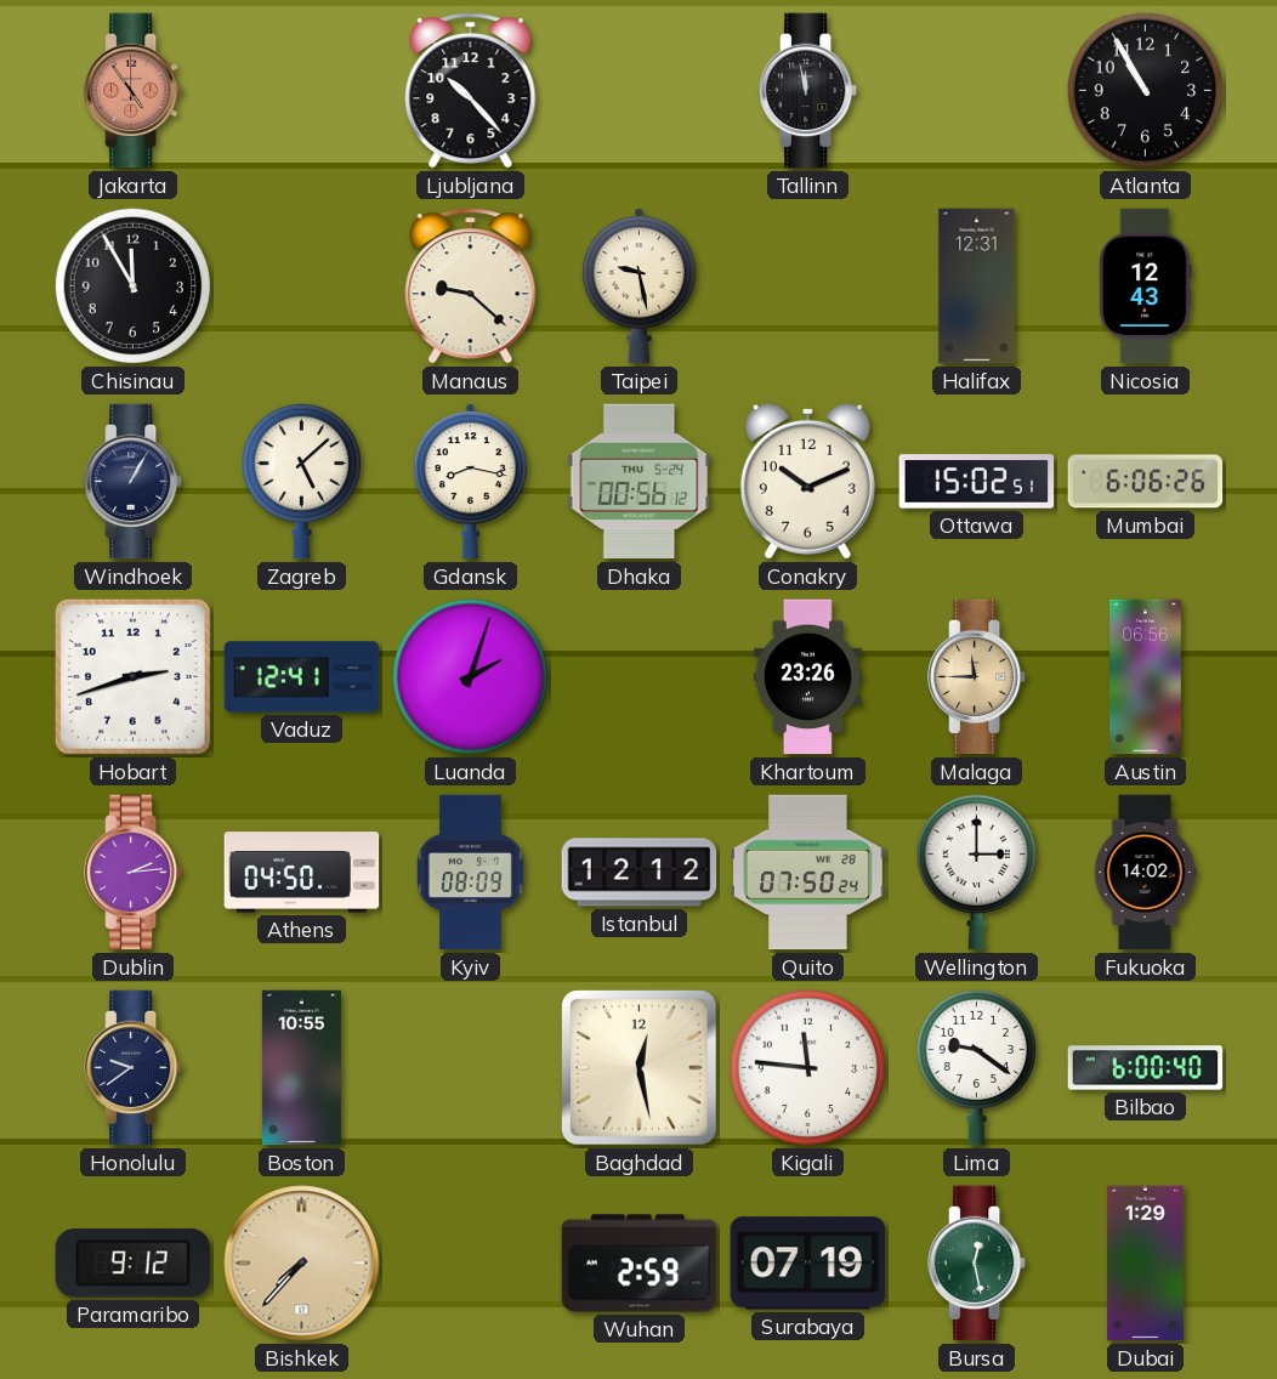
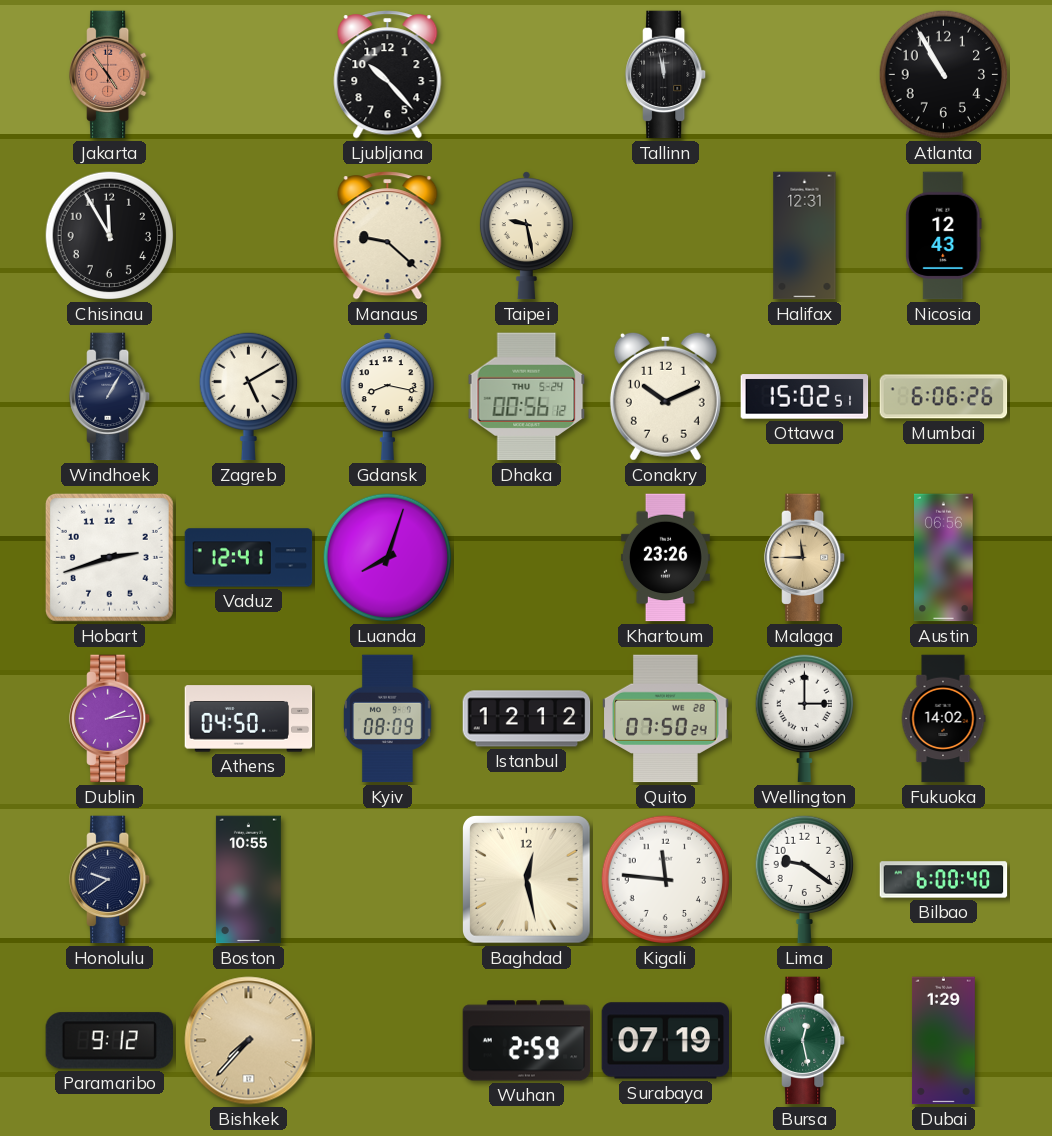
Zagreb: 5:08 -> 5:10 (248, 396)
Luanda: 2:03 -> 8:03 (388, 558)
